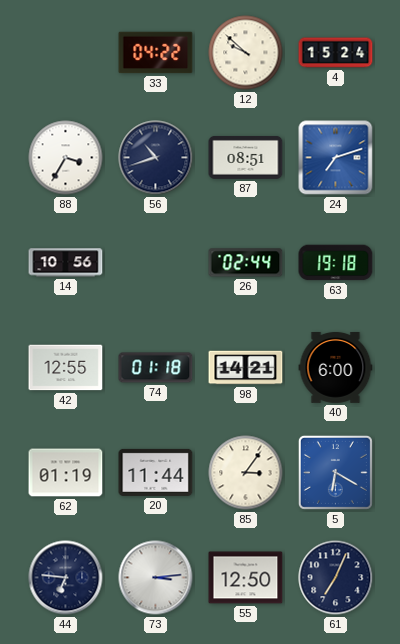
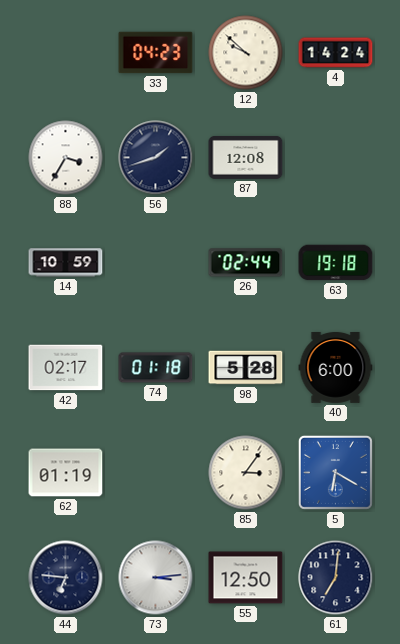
33: 04:22 -> 04:23 (156, 53)
4: 15:24 -> 14:24 (336, 53)
56: 10:42 -> 1:42 (156, 158)
87: 08:51 -> 12:08 (246, 157)
24: 7:12 -> none (336, 158)
14: 10:56 -> 10:59 (66, 263)
42: 12:55 -> 02:17 (66, 368)
98: 14:21 -> 5:28 (246, 368)
20: 11:44 -> none (156, 472)
61: 7:04 -> 7:01 (336, 578)
